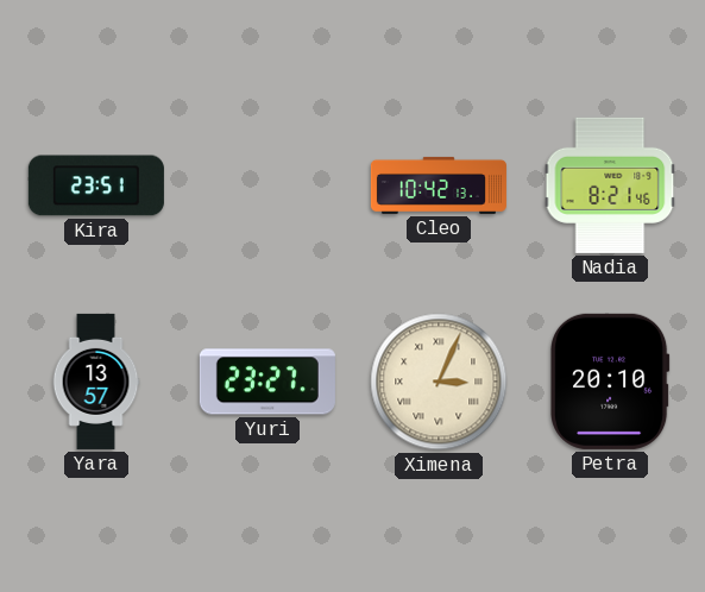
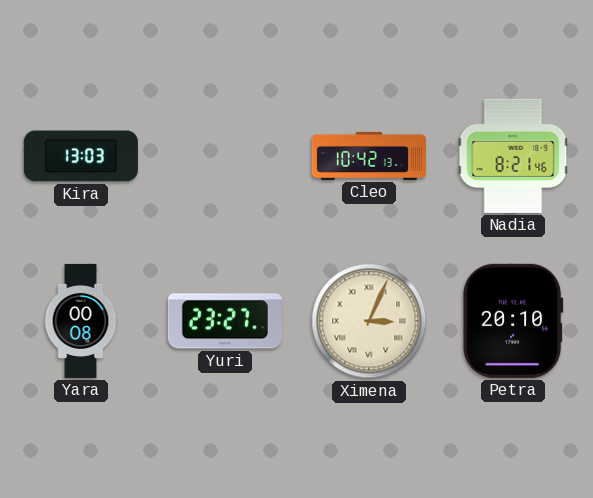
Kira: 23:51 -> 13:03 (81, 156)
Yara: 13:57 -> 00:08 (81, 321)
